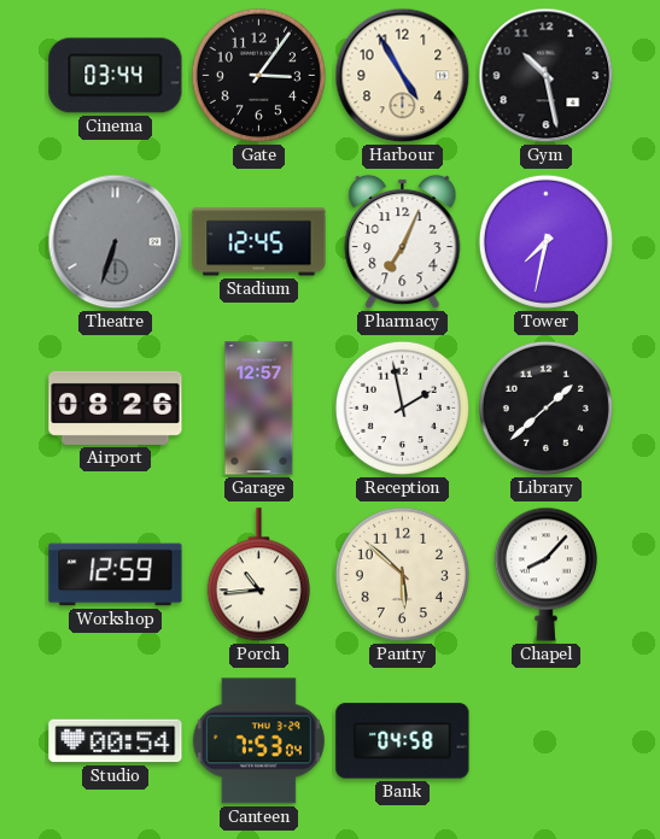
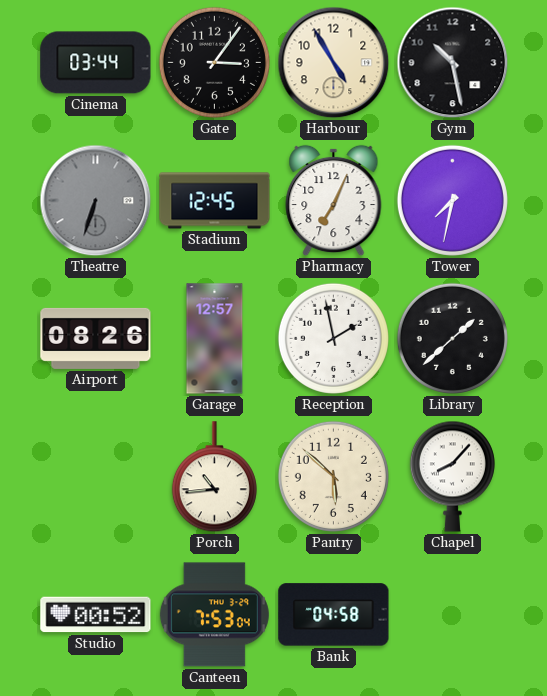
Workshop: 12:59 -> none (116, 575)
Studio: 00:54 -> 00:52 (96, 615)
